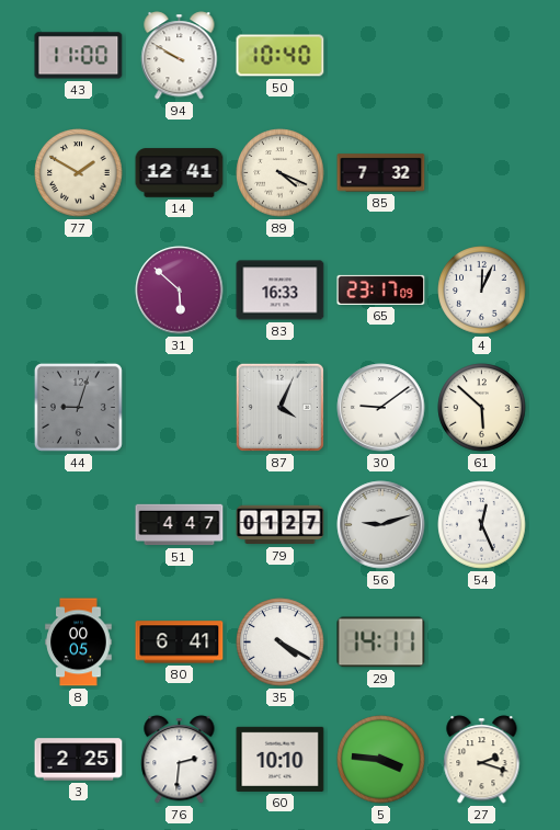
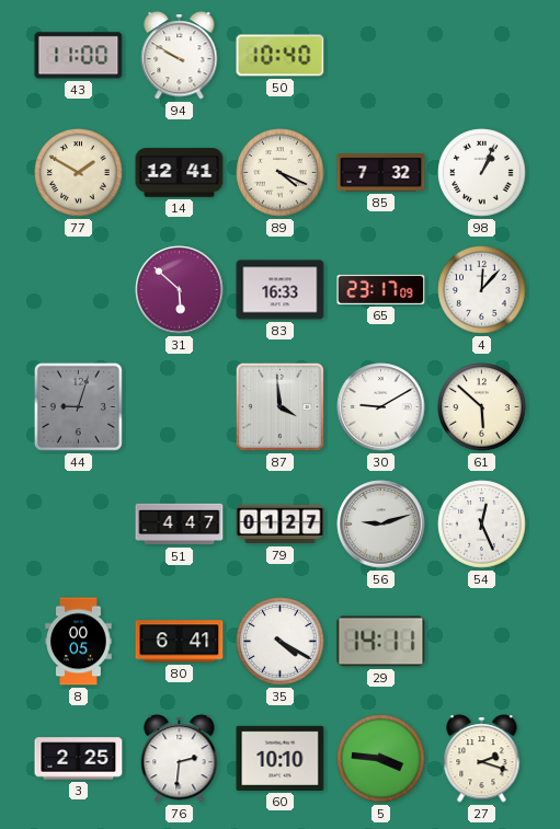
98: none -> 1:04 (482, 173)
4: 12:04 -> 12:07 (482, 290)
87: 4:04 -> 3:59 (279, 406)
30: 9:09 -> 9:10 (381, 407)
